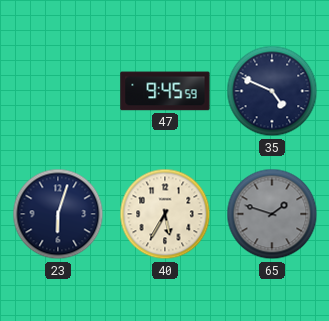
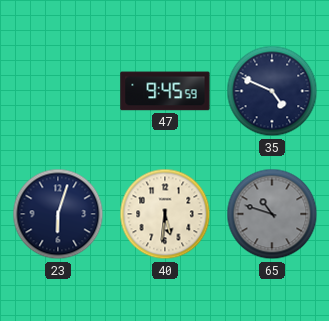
40: 5:35 -> 5:31 (165, 214)
65: 1:48 -> 10:48 (272, 214)
